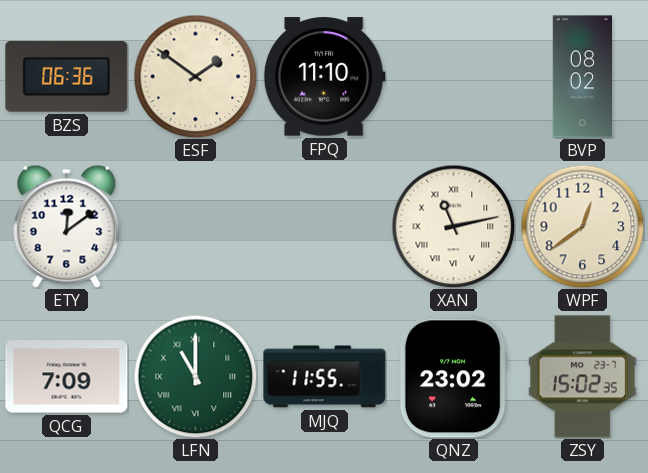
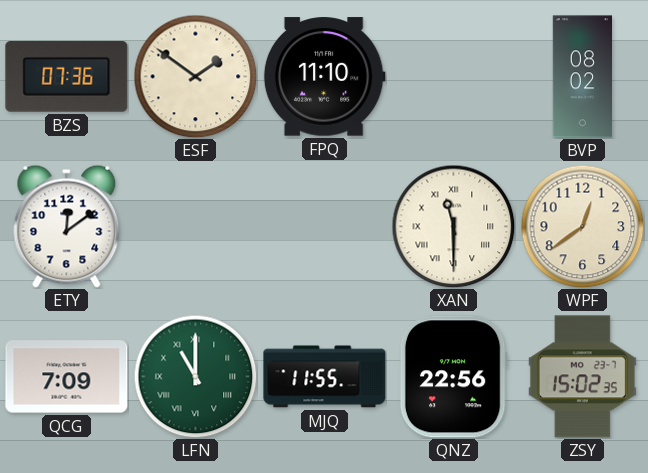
BZS: 06:36 -> 07:36 (67, 77)
XAN: 11:13 -> 11:30 (453, 226)
QNZ: 23:02 -> 22:56 (453, 377)
